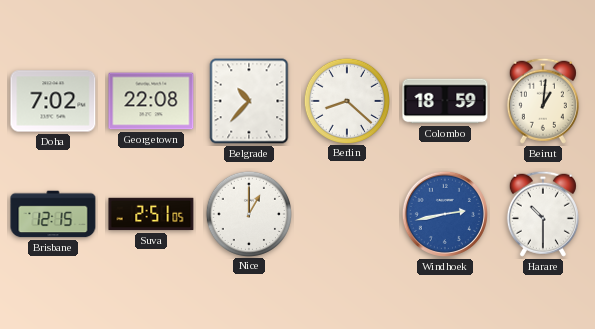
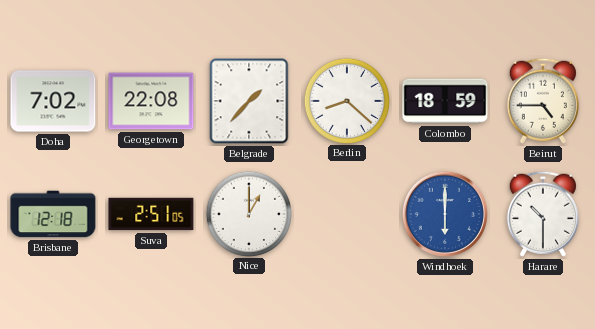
Belgrade: 10:37 -> 1:37 (249, 101)
Beirut: 1:01 -> 4:45 (543, 101)
Brisbane: 12:15 -> 12:18 (53, 214)
Windhoek: 2:43 -> 6:00 (445, 214)
